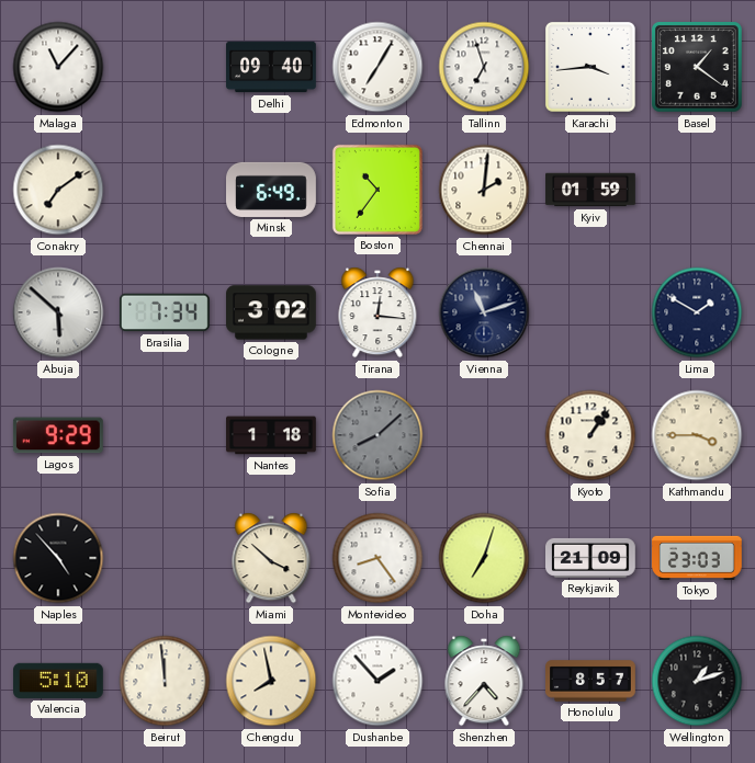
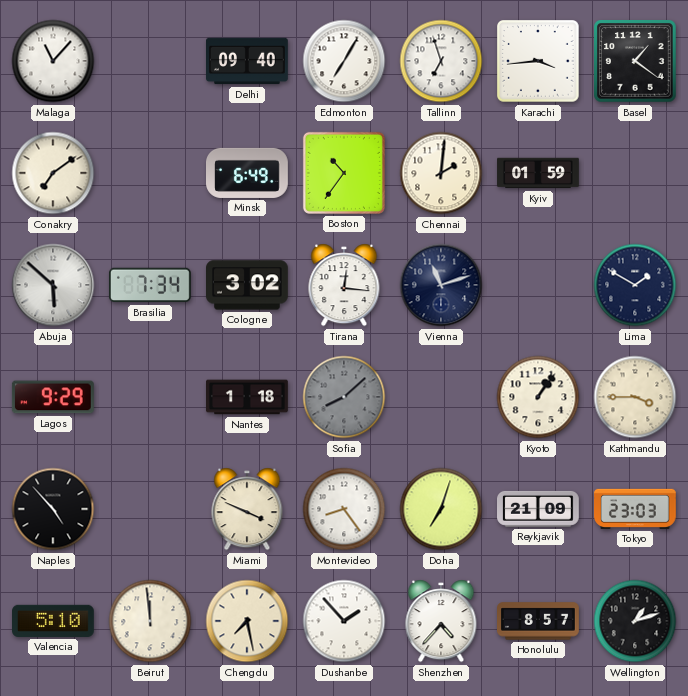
Miami: 3:52 -> 3:49 (247, 509)
Chengdu: 7:58 -> 7:28 (247, 621)
